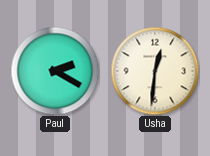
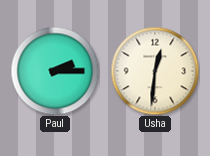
Paul: 2:20 -> 2:15 (55, 71)
